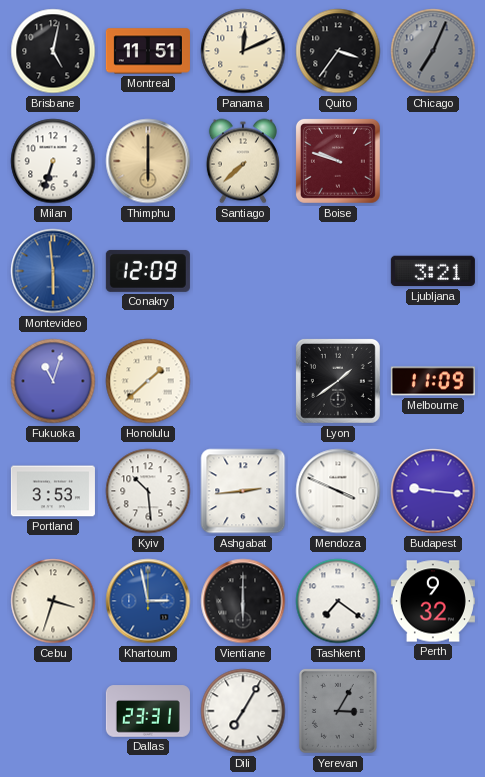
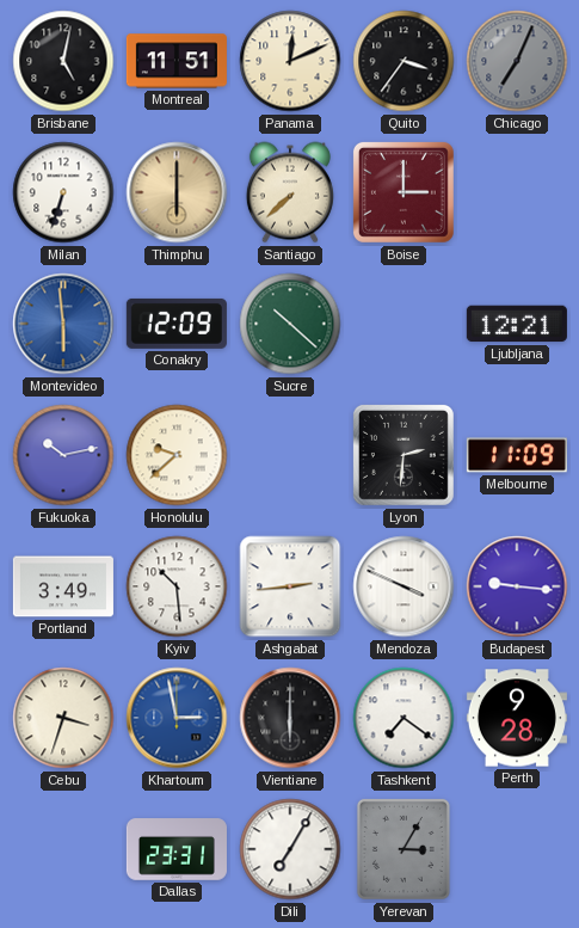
Boise: 9:48 -> 3:00 (404, 192)
Sucre: none -> 10:22 (290, 324)
Ljubljana: 3:21 -> 12:21 (517, 324)
Fukuoka: 11:03 -> 10:13 (63, 455)
Honolulu: 1:38 -> 9:38 (177, 455)
Lyon: 1:39 -> 2:31 (404, 455)
Portland: 3:53 -> 3:49 (63, 586)
Perth: 9:32 -> 9:28 (517, 718)
